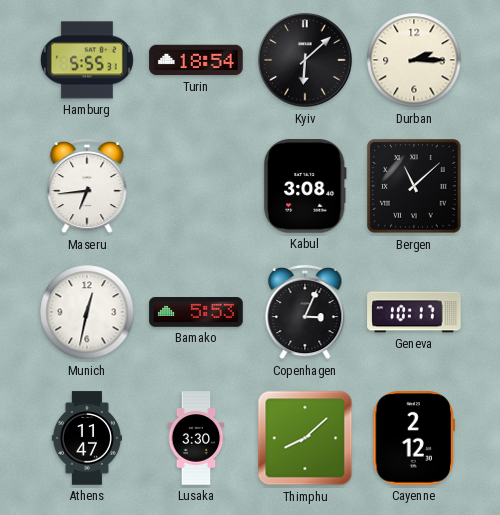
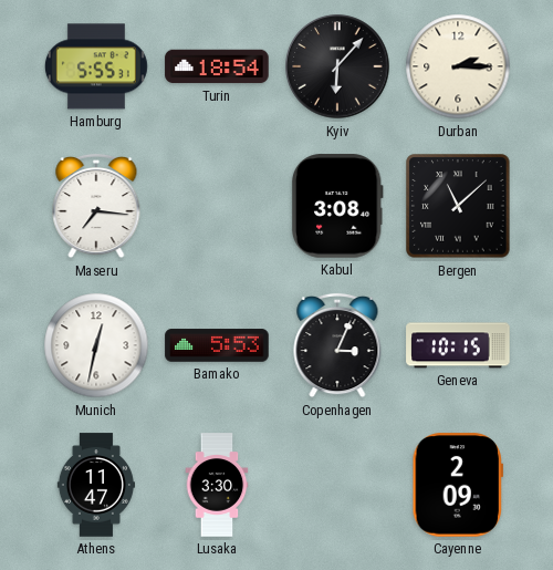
Kyiv: 6:08 -> 6:07 (337, 66)
Maseru: 6:44 -> 7:16 (96, 206)
Geneva: 10:17 -> 10:15 (458, 345)
Thimphu: 8:08 -> none (305, 438)
Cayenne: 2:12 -> 2:09 (457, 485)
